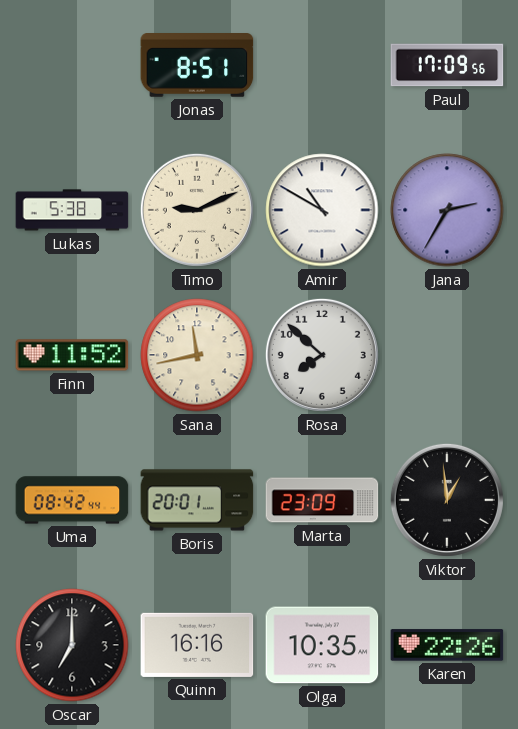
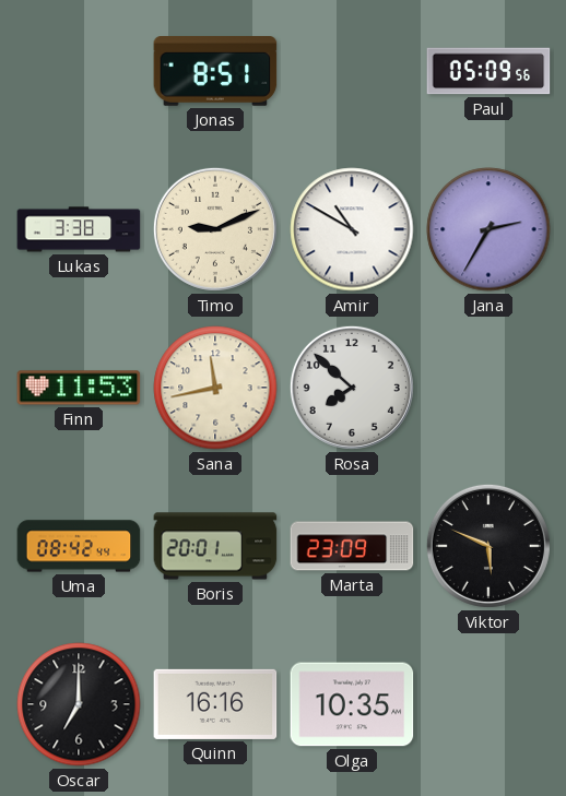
Paul: 17:09 -> 05:09 (488, 71)
Lukas: 5:38 -> 3:38 (79, 229)
Finn: 11:52 -> 11:53 (79, 388)
Viktor: 12:59 -> 5:49 (488, 546)
Karen: 22:26 -> none (447, 645)
